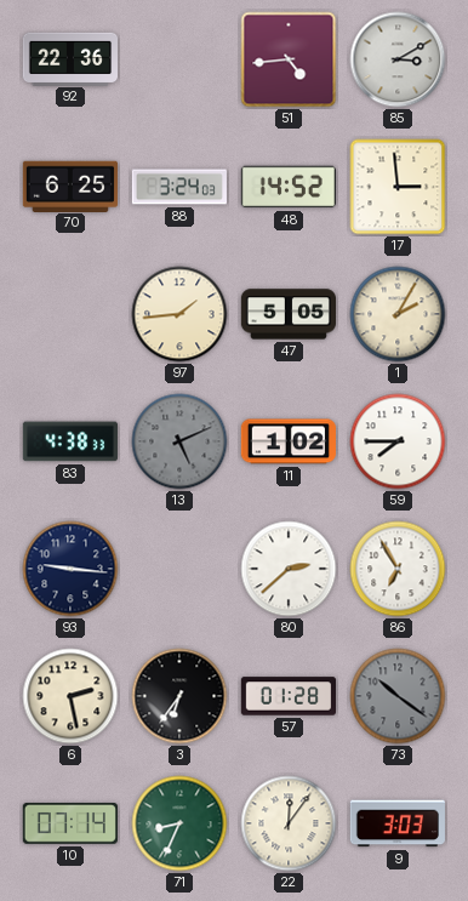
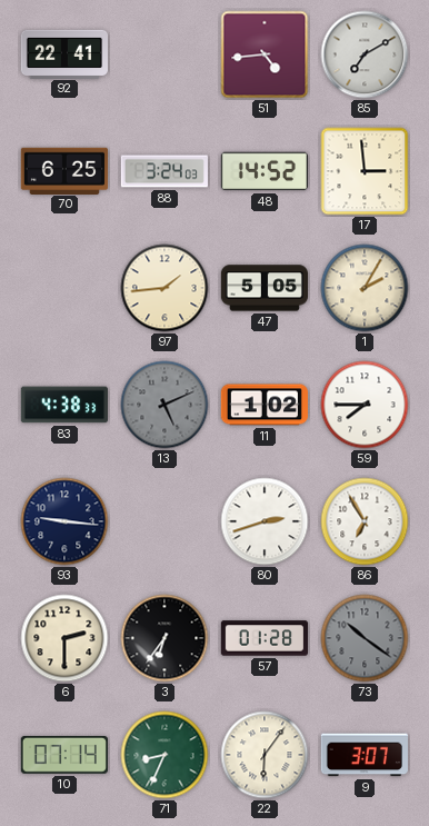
92: 22:36 -> 22:41 (63, 53)
85: 3:10 -> 7:10 (365, 54)
80: 2:38 -> 2:42 (265, 521)
6: 2:28 -> 2:30 (64, 638)
22: 12:06 -> 6:06 (265, 755)
9: 3:03 -> 3:07 (365, 755)
